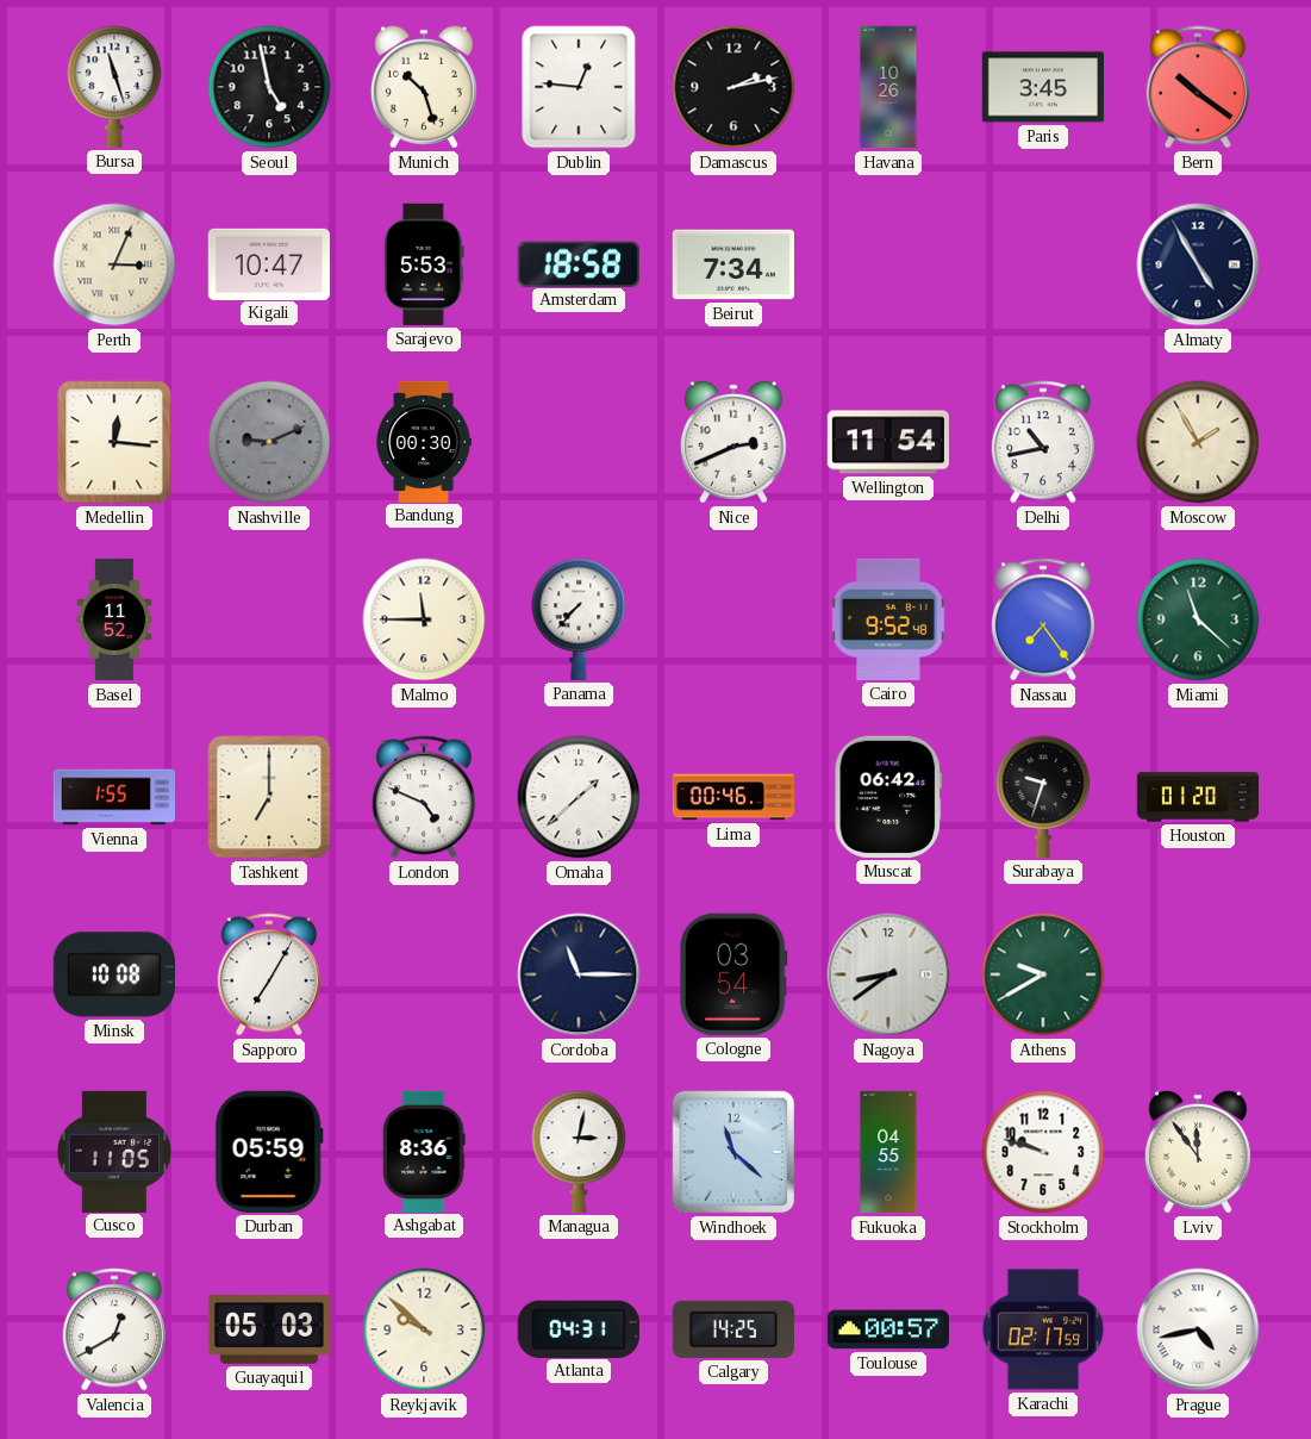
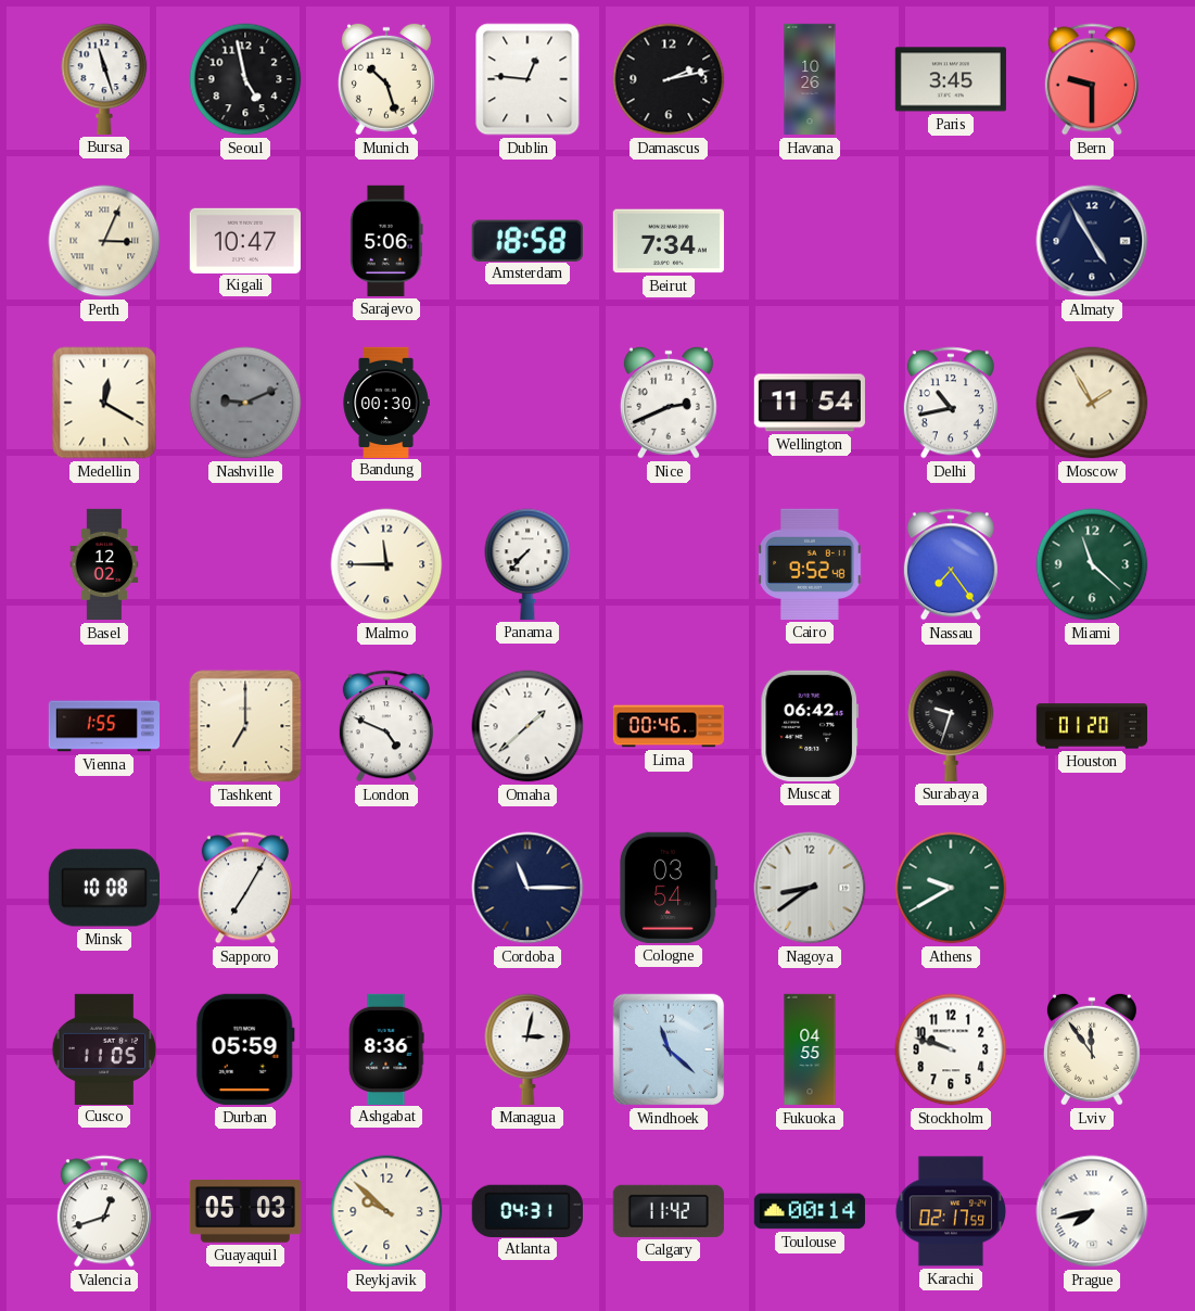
Bern: 10:21 -> 9:30 (1092, 79)
Sarajevo: 5:53 -> 5:06 (386, 241)
Medellin: 12:16 -> 12:20 (104, 403)
Basel: 11:52 -> 12:02 (104, 564)
Valencia: 12:40 -> 12:42 (104, 1211)
Calgary: 14:25 -> 11:42 (669, 1211)
Toulouse: 00:57 -> 00:14 (810, 1211)
Prague: 4:43 -> 7:43 (1092, 1211)
